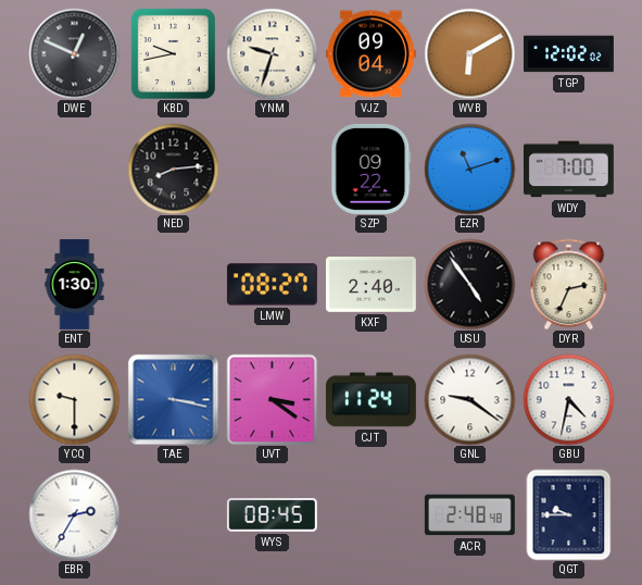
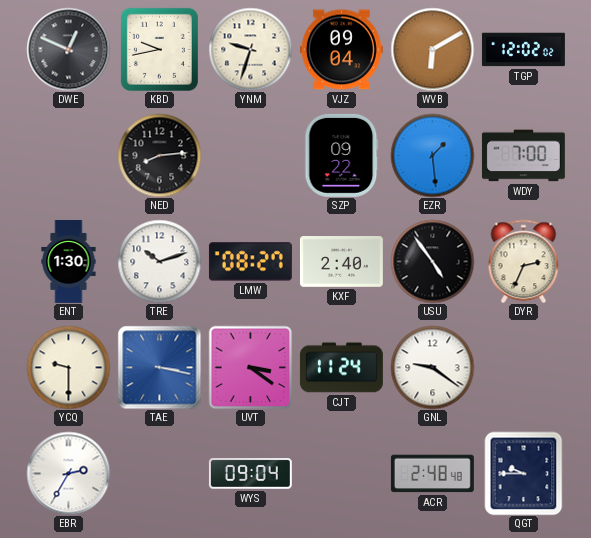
EZR: 11:12 -> 1:29 (432, 155)
TRE: none -> 10:12 (159, 261)
GBU: 4:32 -> none (568, 399)
WYS: 08:45 -> 09:04 (250, 474)
